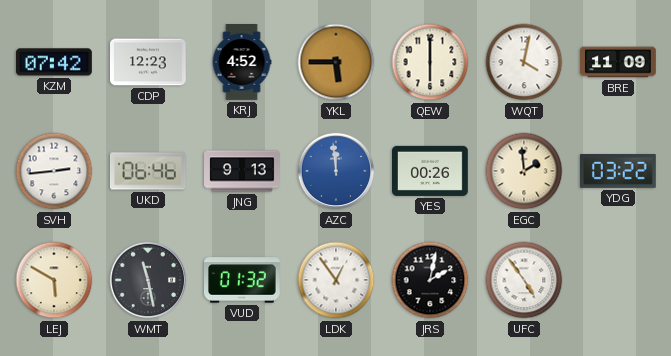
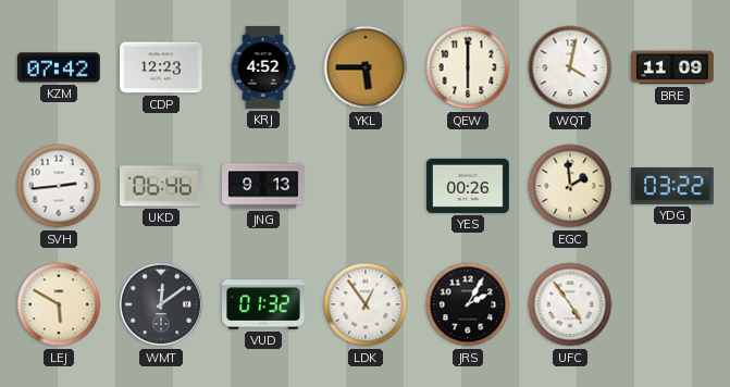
AZC: 11:59 -> none (336, 171)
WMT: 11:28 -> 12:09 (161, 304)
JRS: 2:02 -> 2:05 (468, 304)
